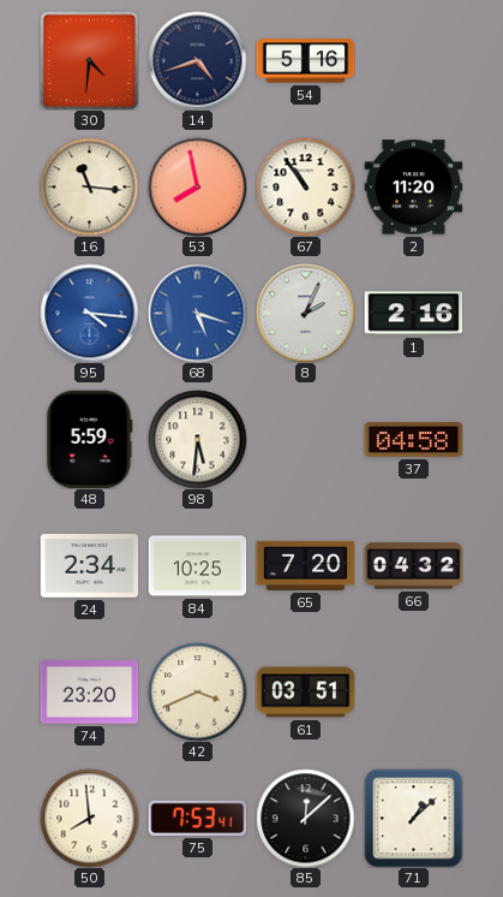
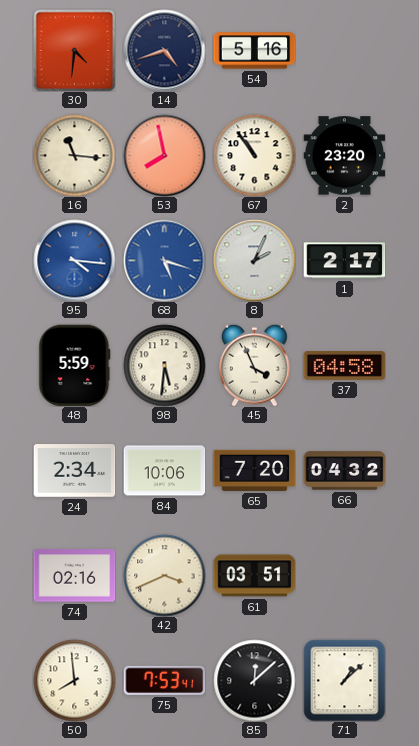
2: 11:20 -> 23:20 (344, 156)
1: 2:16 -> 2:17 (344, 261)
45: none -> 3:56 (255, 365)
84: 10:25 -> 10:06 (164, 471)
74: 23:20 -> 02:16 (74, 576)
